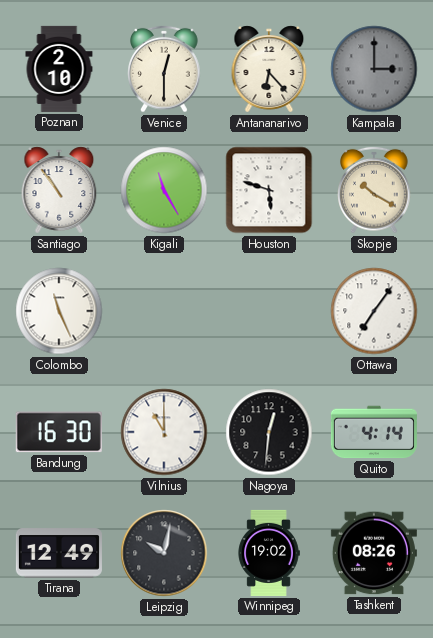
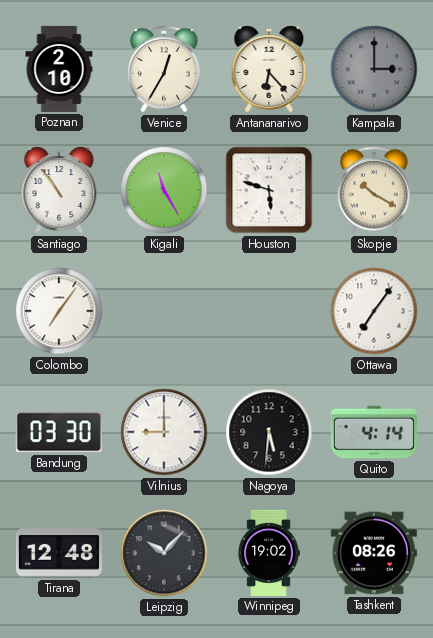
Venice: 12:30 -> 12:35 (164, 69)
Colombo: 11:26 -> 7:06 (59, 311)
Bandung: 16:30 -> 03:30 (59, 432)
Vilnius: 11:00 -> 9:00 (164, 432)
Nagoya: 12:31 -> 5:31 (269, 432)
Tirana: 12:49 -> 12:48 (59, 553)
Leipzig: 10:02 -> 10:07 (164, 553)
